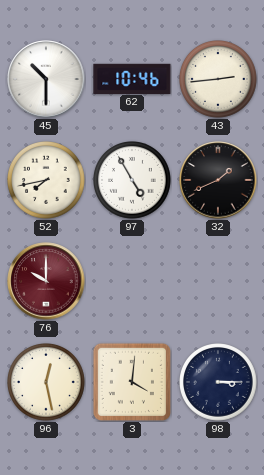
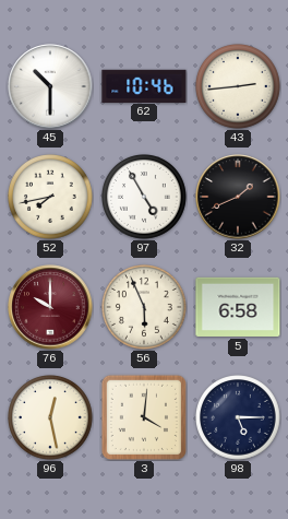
56: none -> 5:56 (145, 308)
5: none -> 6:58 (238, 307)
98: 3:15 -> 5:15 (239, 418)
